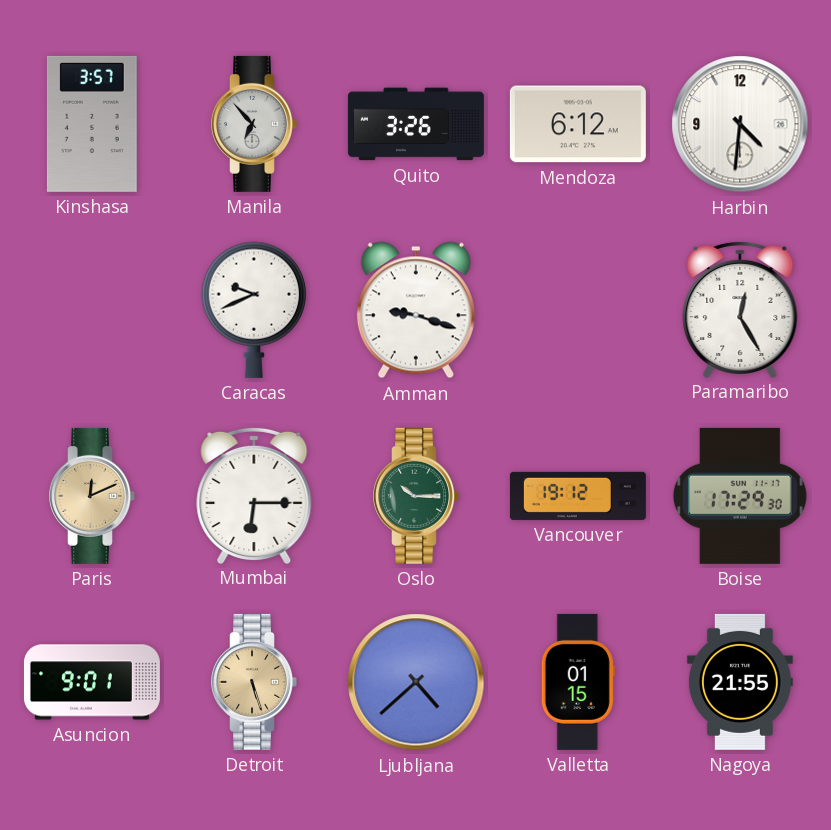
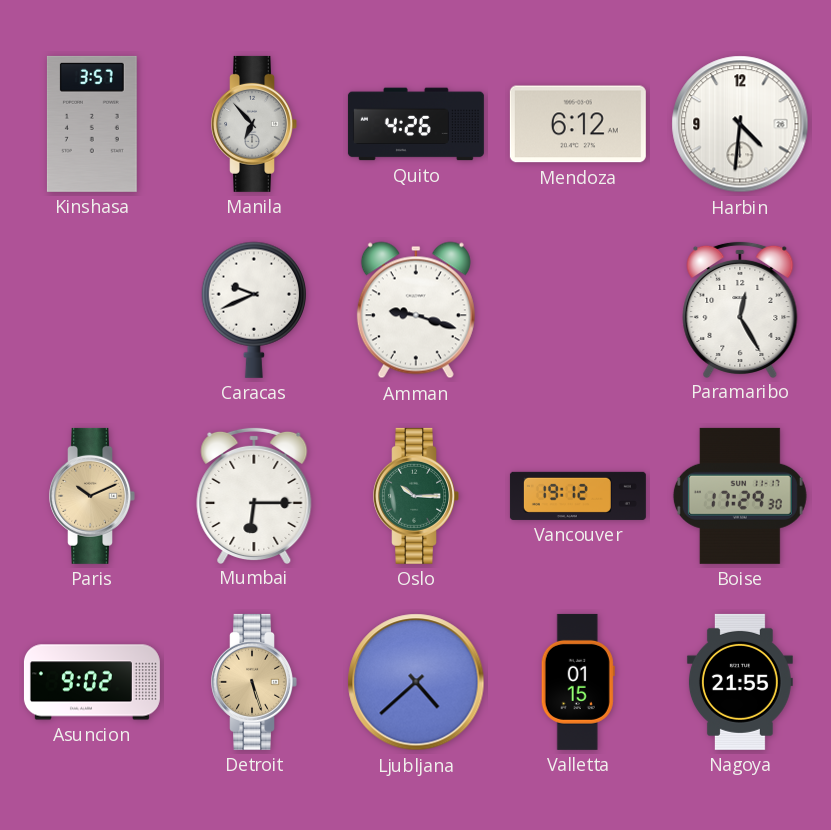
Quito: 3:26 -> 4:26 (416, 124)
Paris: 12:11 -> 10:11 (92, 496)
Asuncion: 9:01 -> 9:02 (92, 682)
